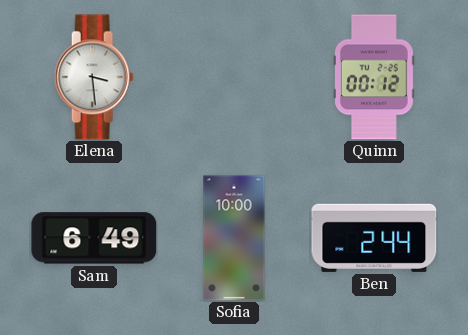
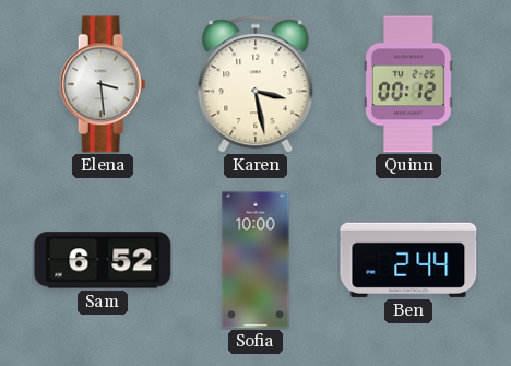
Karen: none -> 3:28 (255, 84)
Sam: 6:49 -> 6:52 (103, 260)
